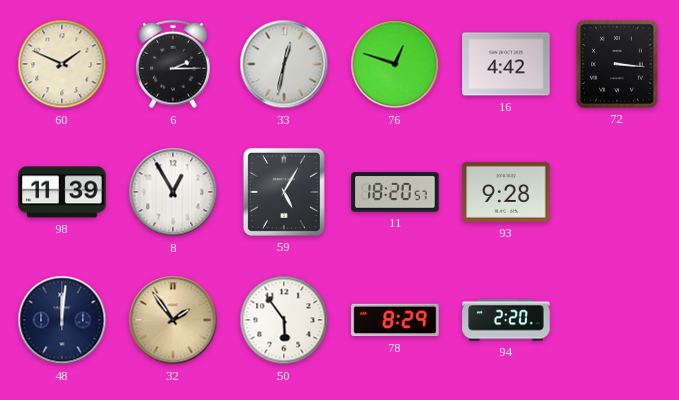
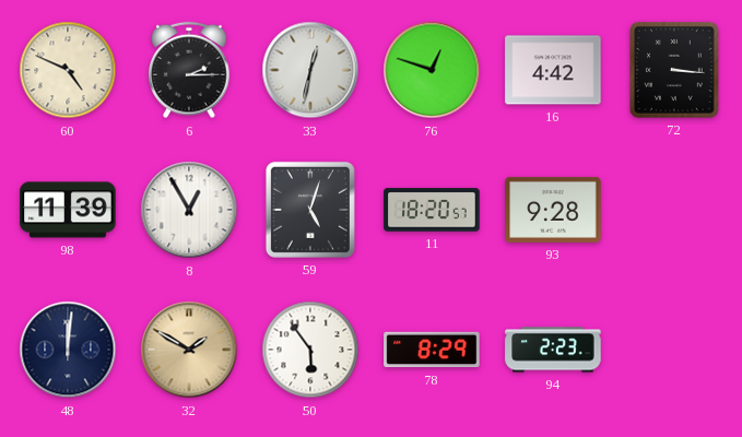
60: 1:49 -> 4:49 (68, 70)
59: 5:05 -> 5:03 (310, 210)
32: 1:54 -> 1:50 (189, 350)
94: 2:20 -> 2:23 (553, 350)
